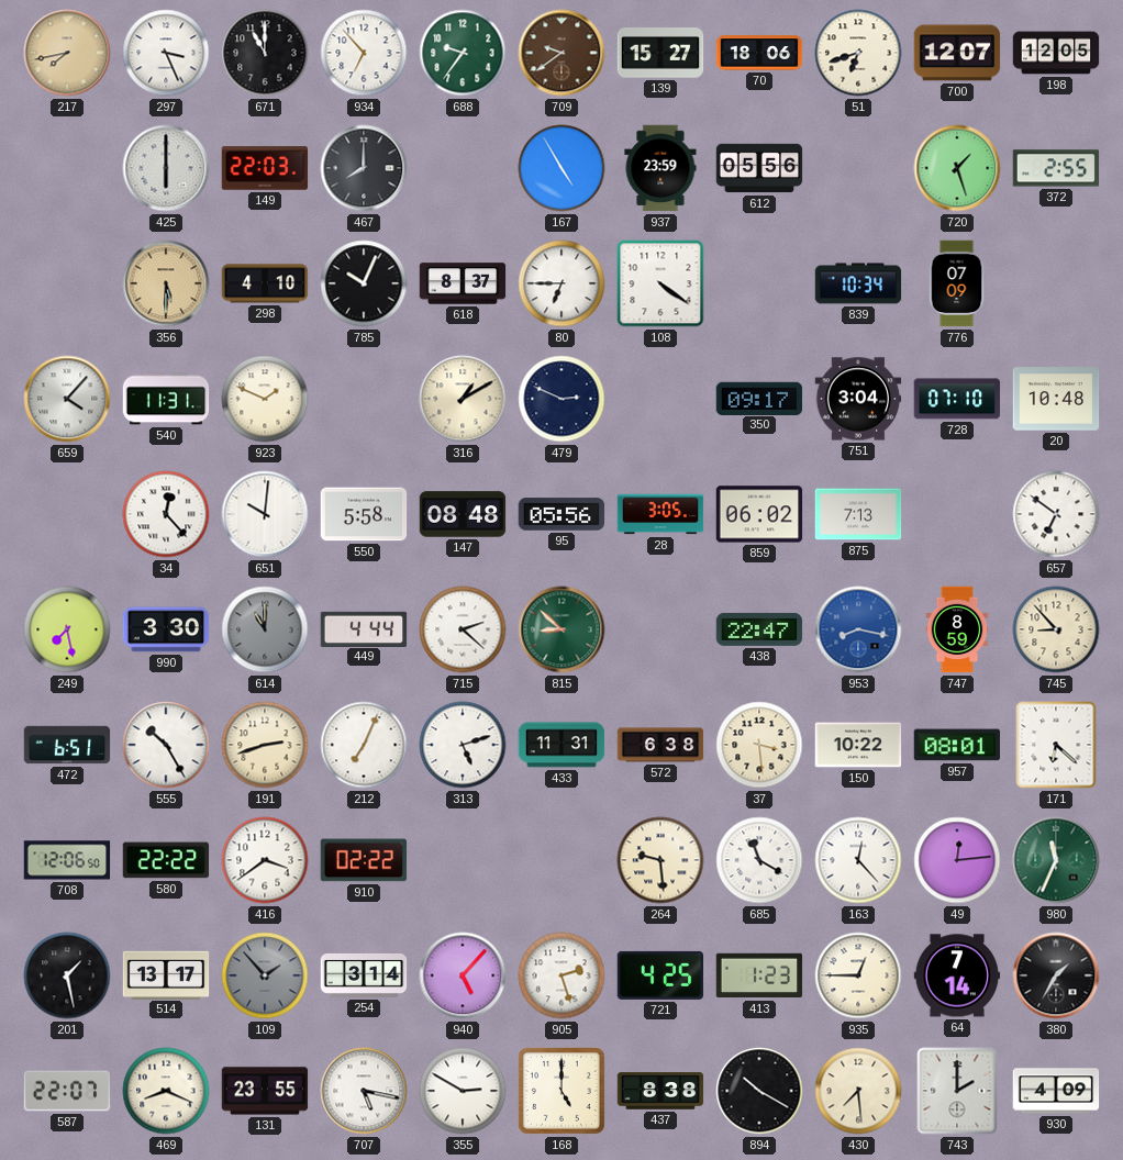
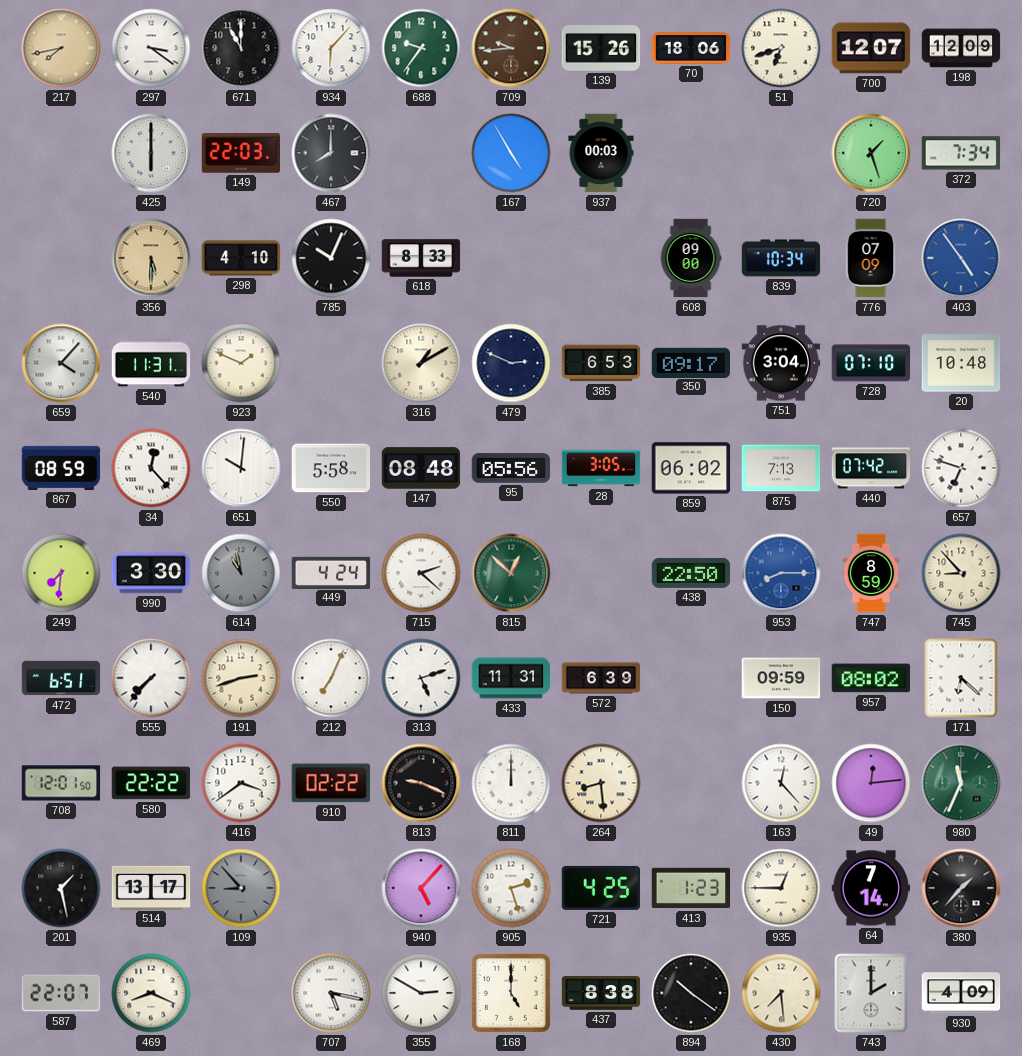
297: 3:26 -> 3:21 (151, 48)
934: 6:53 -> 6:07 (331, 48)
709: 9:39 -> 9:44 (511, 48)
139: 15:27 -> 15:26 (601, 48)
198: 12:05 -> 12:09 (961, 48)
937: 23:59 -> 00:03 (601, 153)
612: 05:56 -> none (759, 168)
372: 2:55 -> 7:34 (961, 153)
618: 8:37 -> 8:33 (421, 258)
80: 6:45 -> none (561, 283)
108: 4:21 -> none (660, 283)
608: none -> 09:00 (691, 258)
403: none -> 4:54 (961, 258)
385: none -> 6:53 (601, 363)
867: none -> 08:59 (61, 468)
440: none -> 07:42 (871, 468)
657: 6:51 -> 6:48 (961, 468)
249: 7:28 -> 7:31 (61, 573)
614: 11:00 -> 10:58 (241, 573)
449: 4:44 -> 4:24 (331, 572)
815: 8:52 -> 12:52 (511, 573)
438: 22:47 -> 22:50 (691, 573)
953: 8:17 -> 8:15 (781, 573)
555: 10:25 -> 7:37 (151, 678)
572: 6:38 -> 6:39 (601, 678)
37: 3:29 -> none (759, 745)
150: 10:22 -> 09:59 (781, 678)
957: 08:01 -> 08:02 (871, 678)
708: 12:06 -> 12:01 (61, 783)
813: none -> 9:19 (421, 783)
811: none -> 12:00 (511, 783)
264: 9:29 -> 8:29 (601, 783)
685: 11:20 -> none (759, 860)
109: 1:53 -> 8:53 (241, 888)
254: 3:14 -> none (364, 975)
380: 1:35 -> 1:37 (961, 888)
131: 23:55 -> none (265, 1091)
894: 10:20 -> 10:21 (691, 993)
